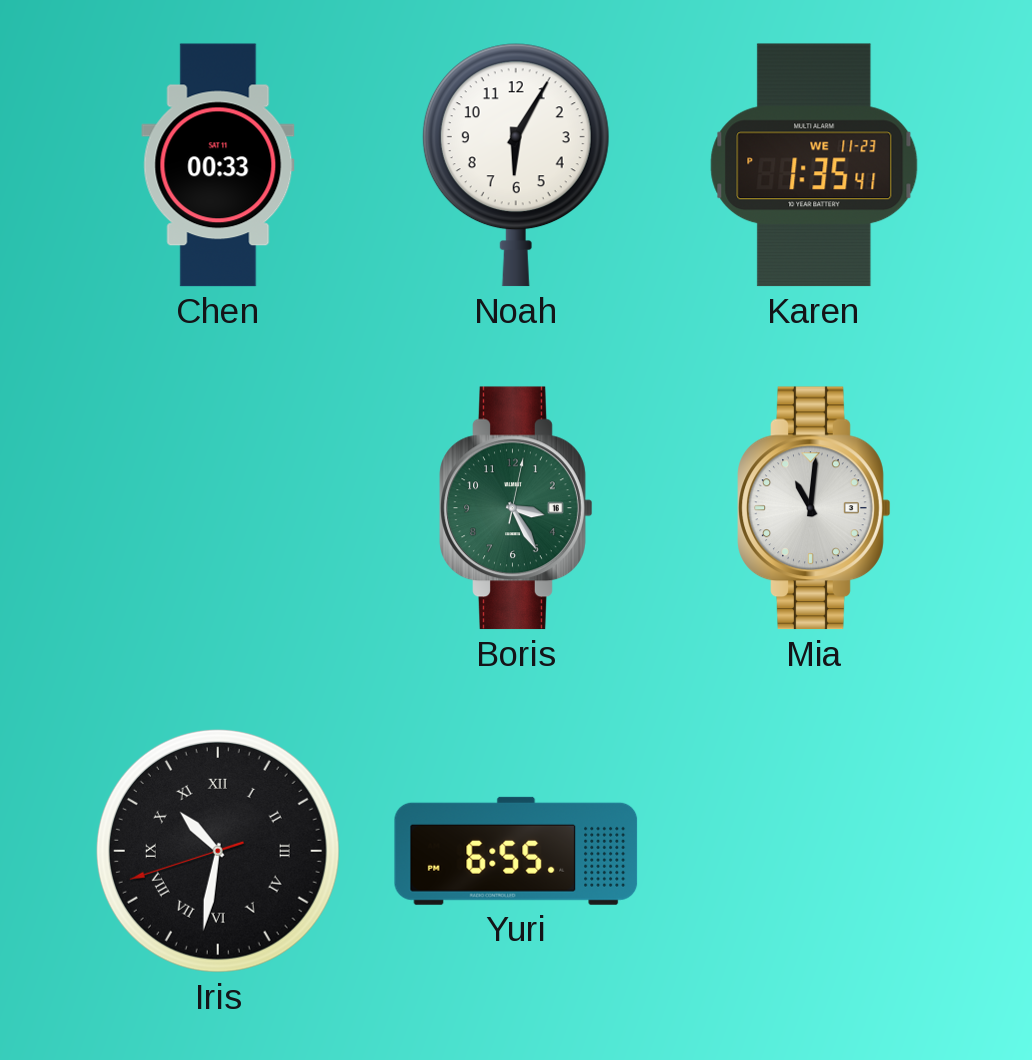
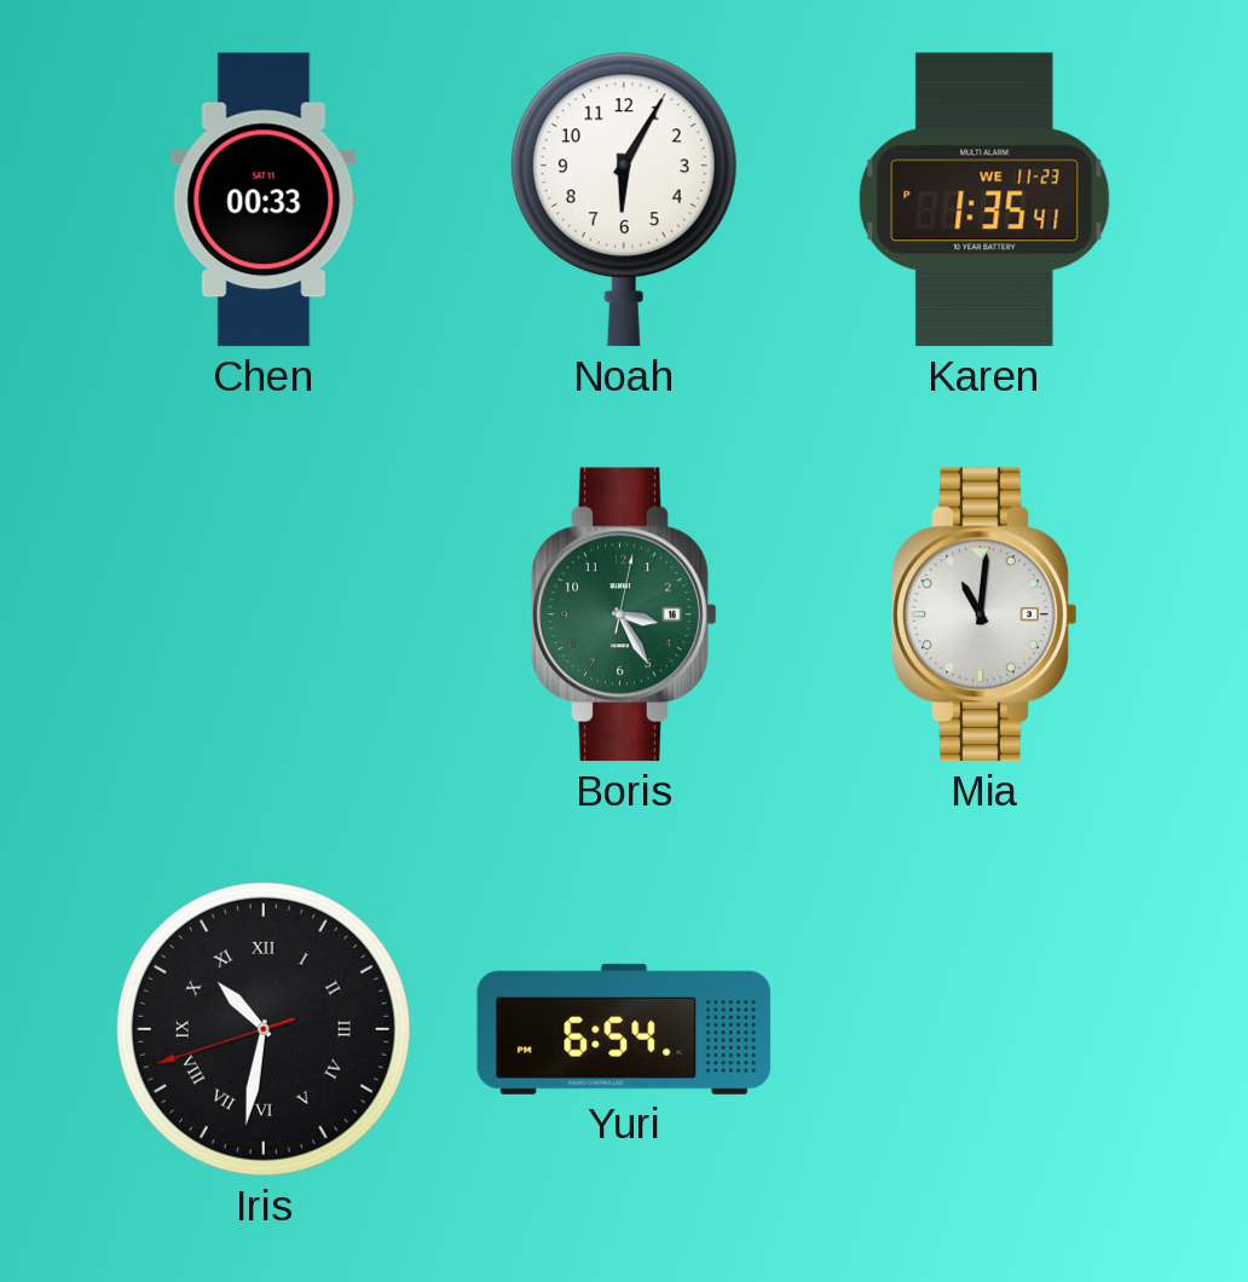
Yuri: 6:55 -> 6:54 (624, 1029)
